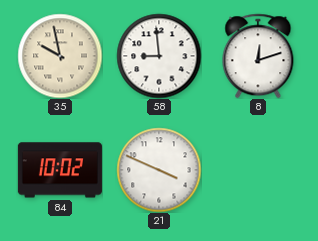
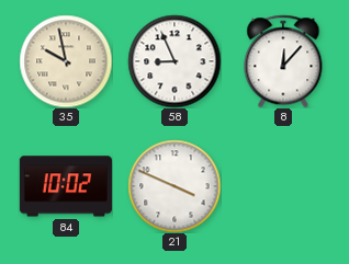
58: 8:59 -> 8:56 (174, 61)
8: 12:12 -> 12:07 (283, 61)
